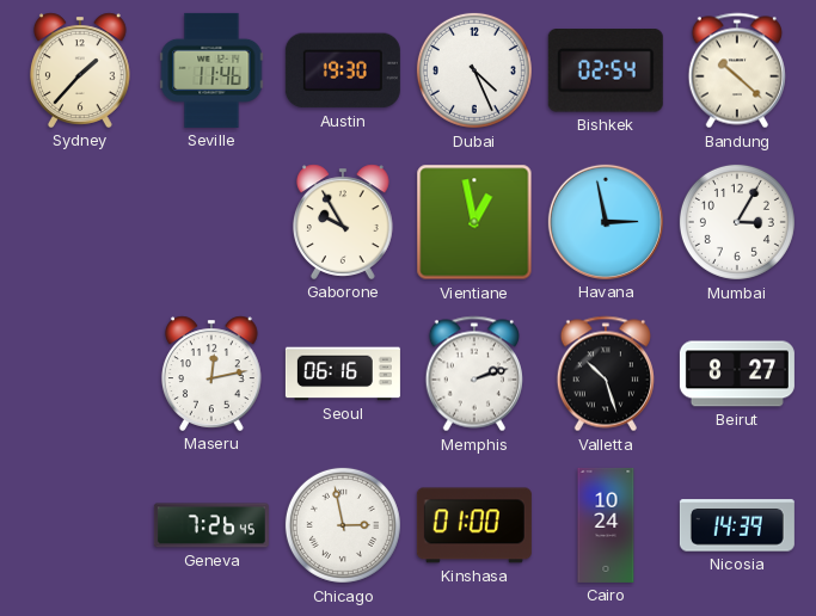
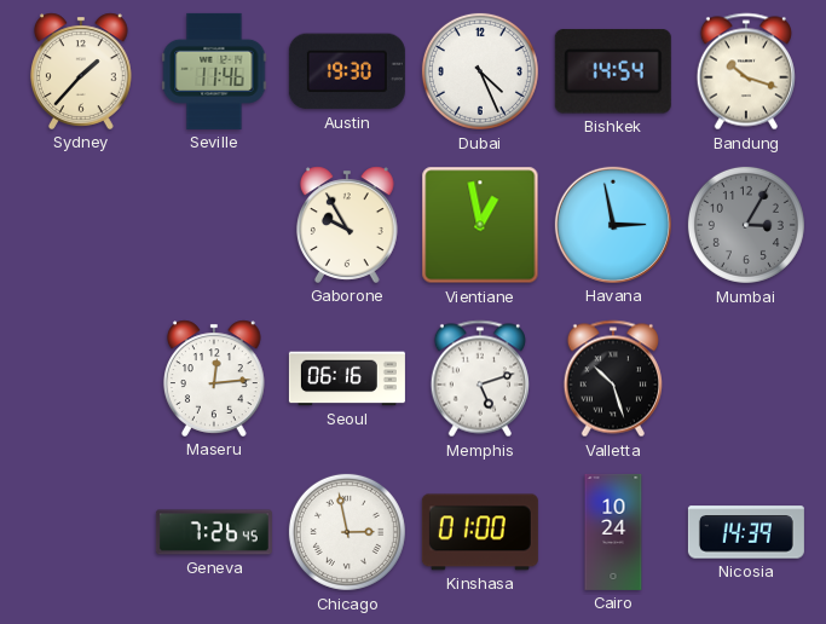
Bishkek: 02:54 -> 14:54 (613, 71)
Bandung: 10:22 -> 10:18 (746, 71)
Mumbai dial: white -> grey (746, 225)
Maseru: 12:13 -> 12:14 (214, 379)
Memphis: 2:12 -> 5:12 (480, 379)
Beirut: 8:27 -> none (737, 374)
